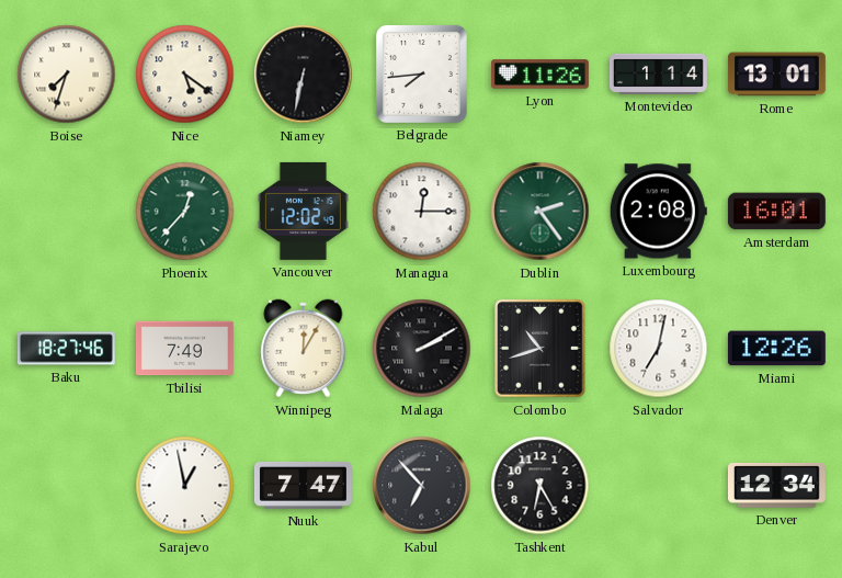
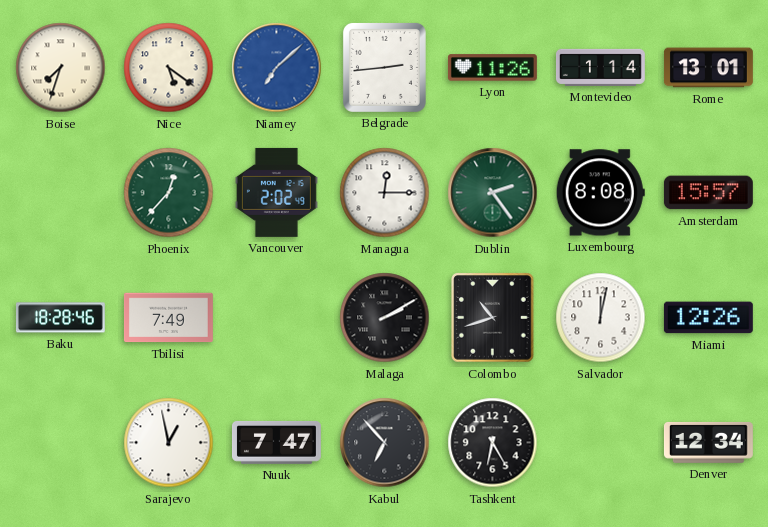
Niamey: 6:32 -> 7:08 (277, 68)
Niamey dial: black -> blue (277, 68)
Belgrade: 7:44 -> 2:44 (384, 67)
Vancouver: 12:02 -> 2:02 (276, 192)
Luxembourg: 2:08 -> 8:08 (600, 193)
Amsterdam: 16:01 -> 15:57 (708, 193)
Baku: 18:27 -> 18:28 (60, 318)
Winnipeg: 12:05 -> none (304, 349)
Salvador: 7:02 -> 12:02 (601, 318)
